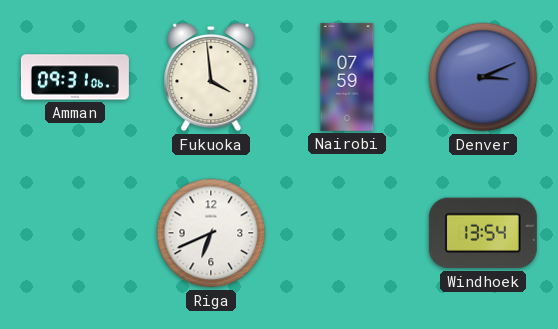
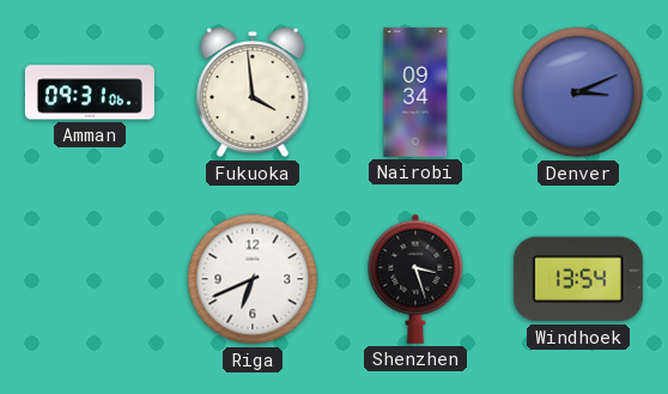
Nairobi: 07:59 -> 09:34 (415, 92)
Shenzhen: none -> 3:27 (415, 279)
